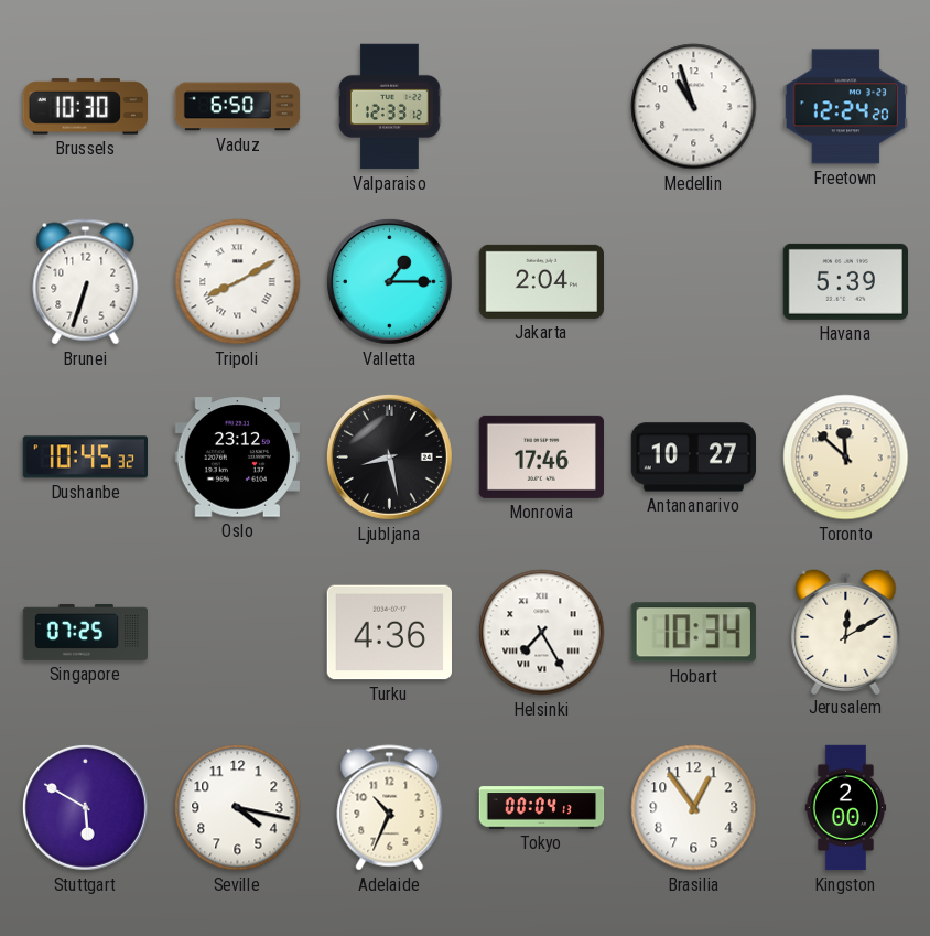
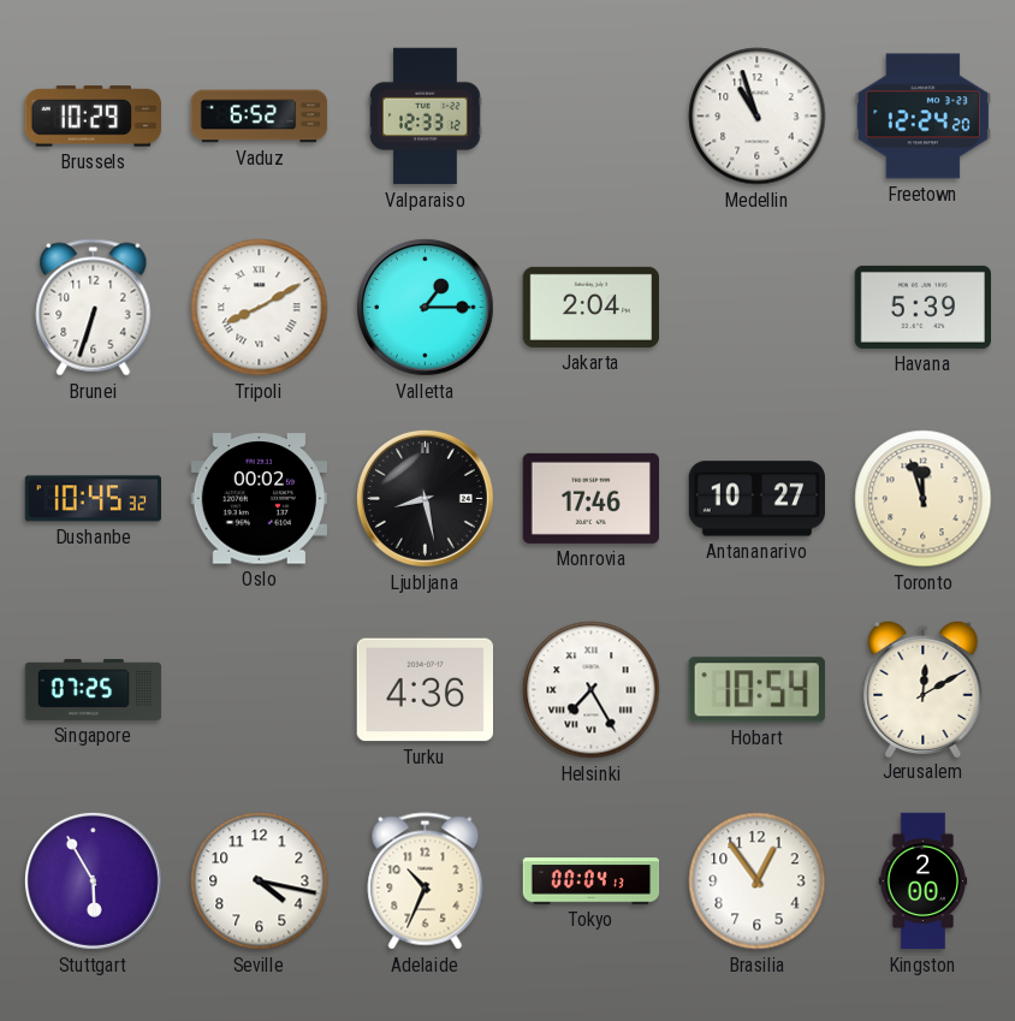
Brussels: 10:30 -> 10:29 (93, 117)
Vaduz: 6:50 -> 6:52 (260, 117)
Oslo: 23:12 -> 00:02 (259, 499)
Toronto: 11:52 -> 11:57 (924, 499)
Hobart: 10:34 -> 10:54 (756, 690)
Stuttgart: 5:50 -> 5:55 (93, 880)
